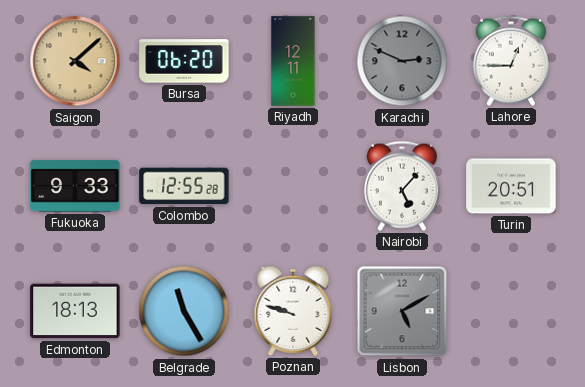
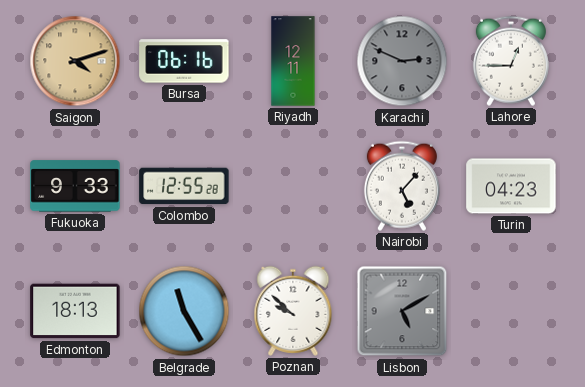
Saigon: 4:08 -> 4:12 (75, 61)
Bursa: 06:20 -> 06:16 (184, 61)
Turin: 20:51 -> 04:23 (511, 186)
Poznan: 9:48 -> 9:52 (293, 311)
